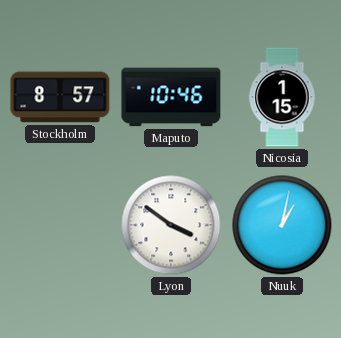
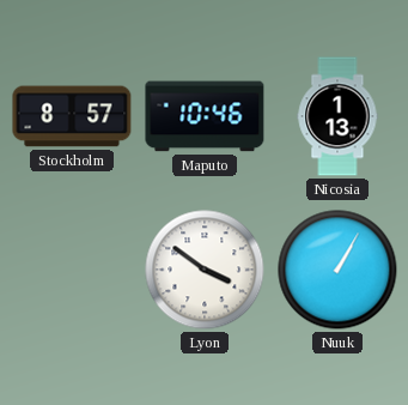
Nicosia: 1:15 -> 1:13 (337, 116)
Nuuk: 1:02 -> 1:05 (337, 270)
